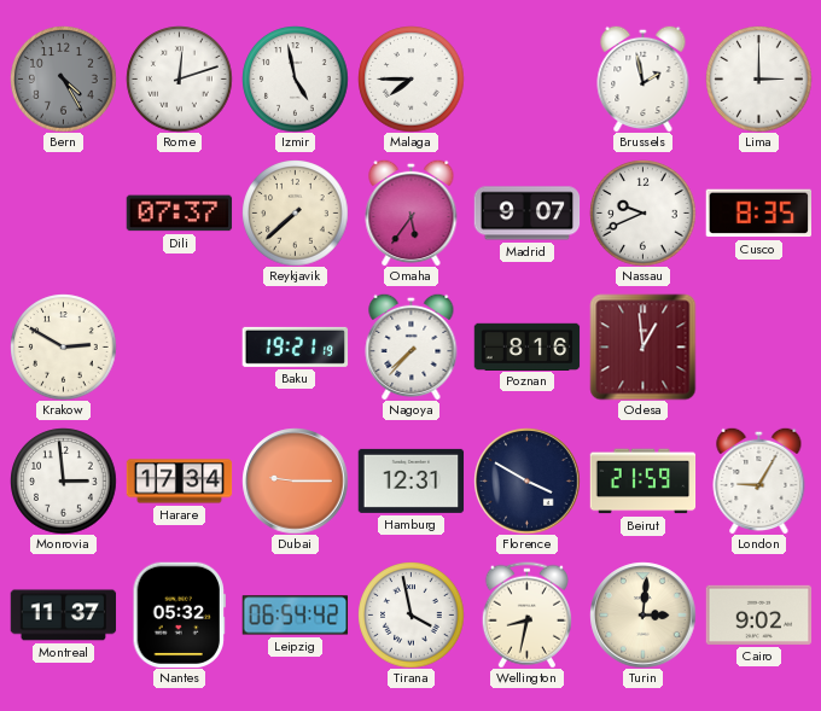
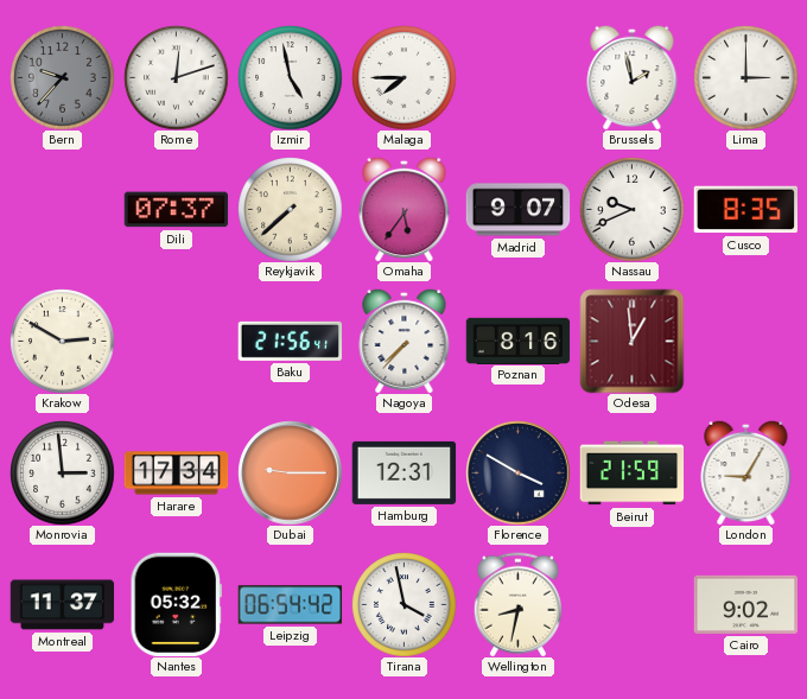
Bern: 4:25 -> 9:37 (62, 77)
Baku: 19:21 -> 21:56 (290, 341)
Turin: 3:01 -> none (642, 614)
